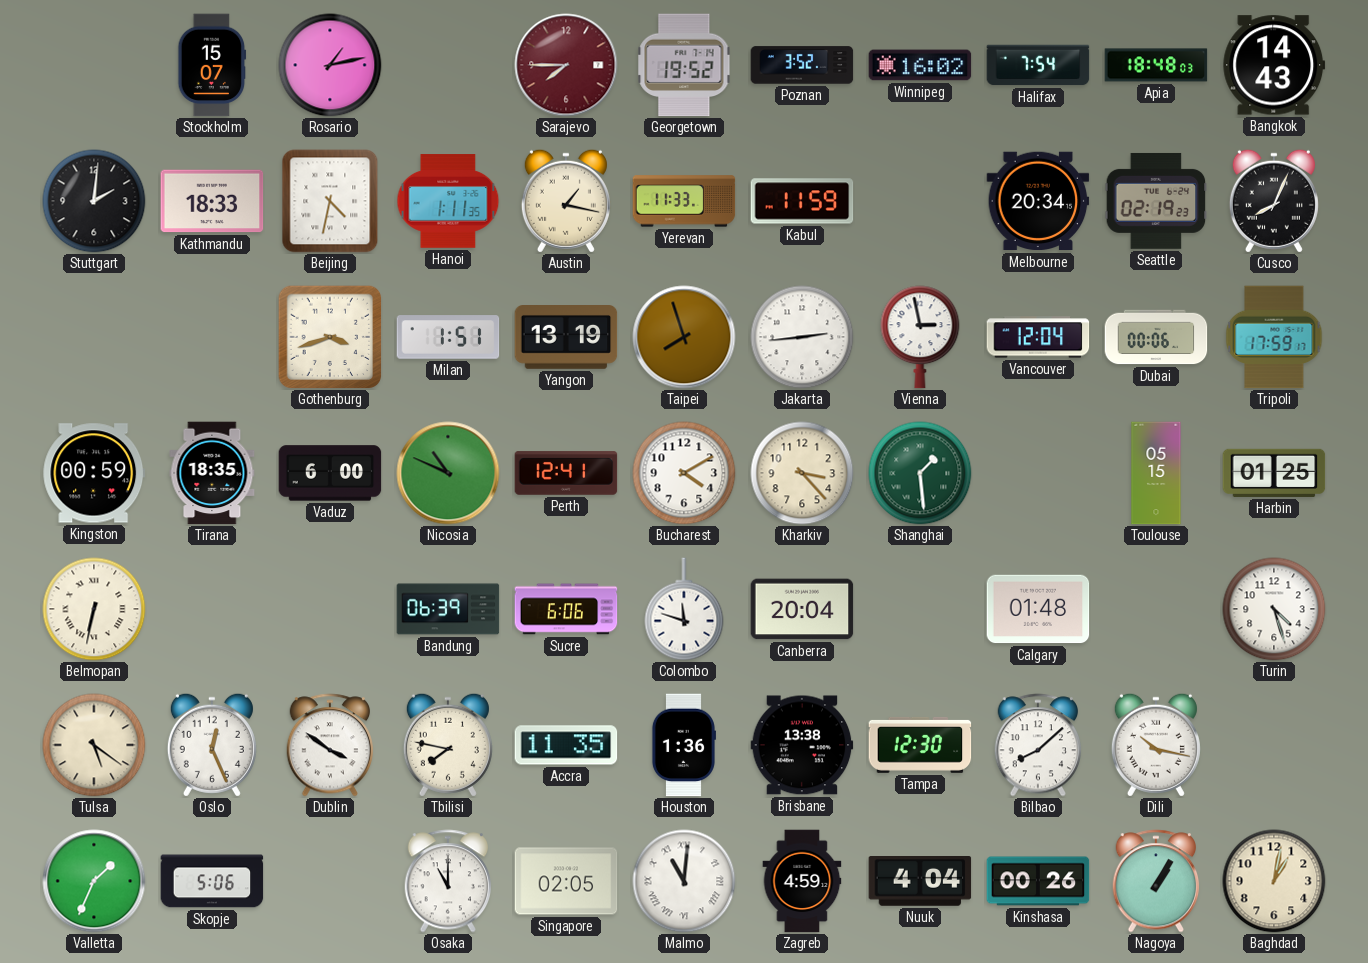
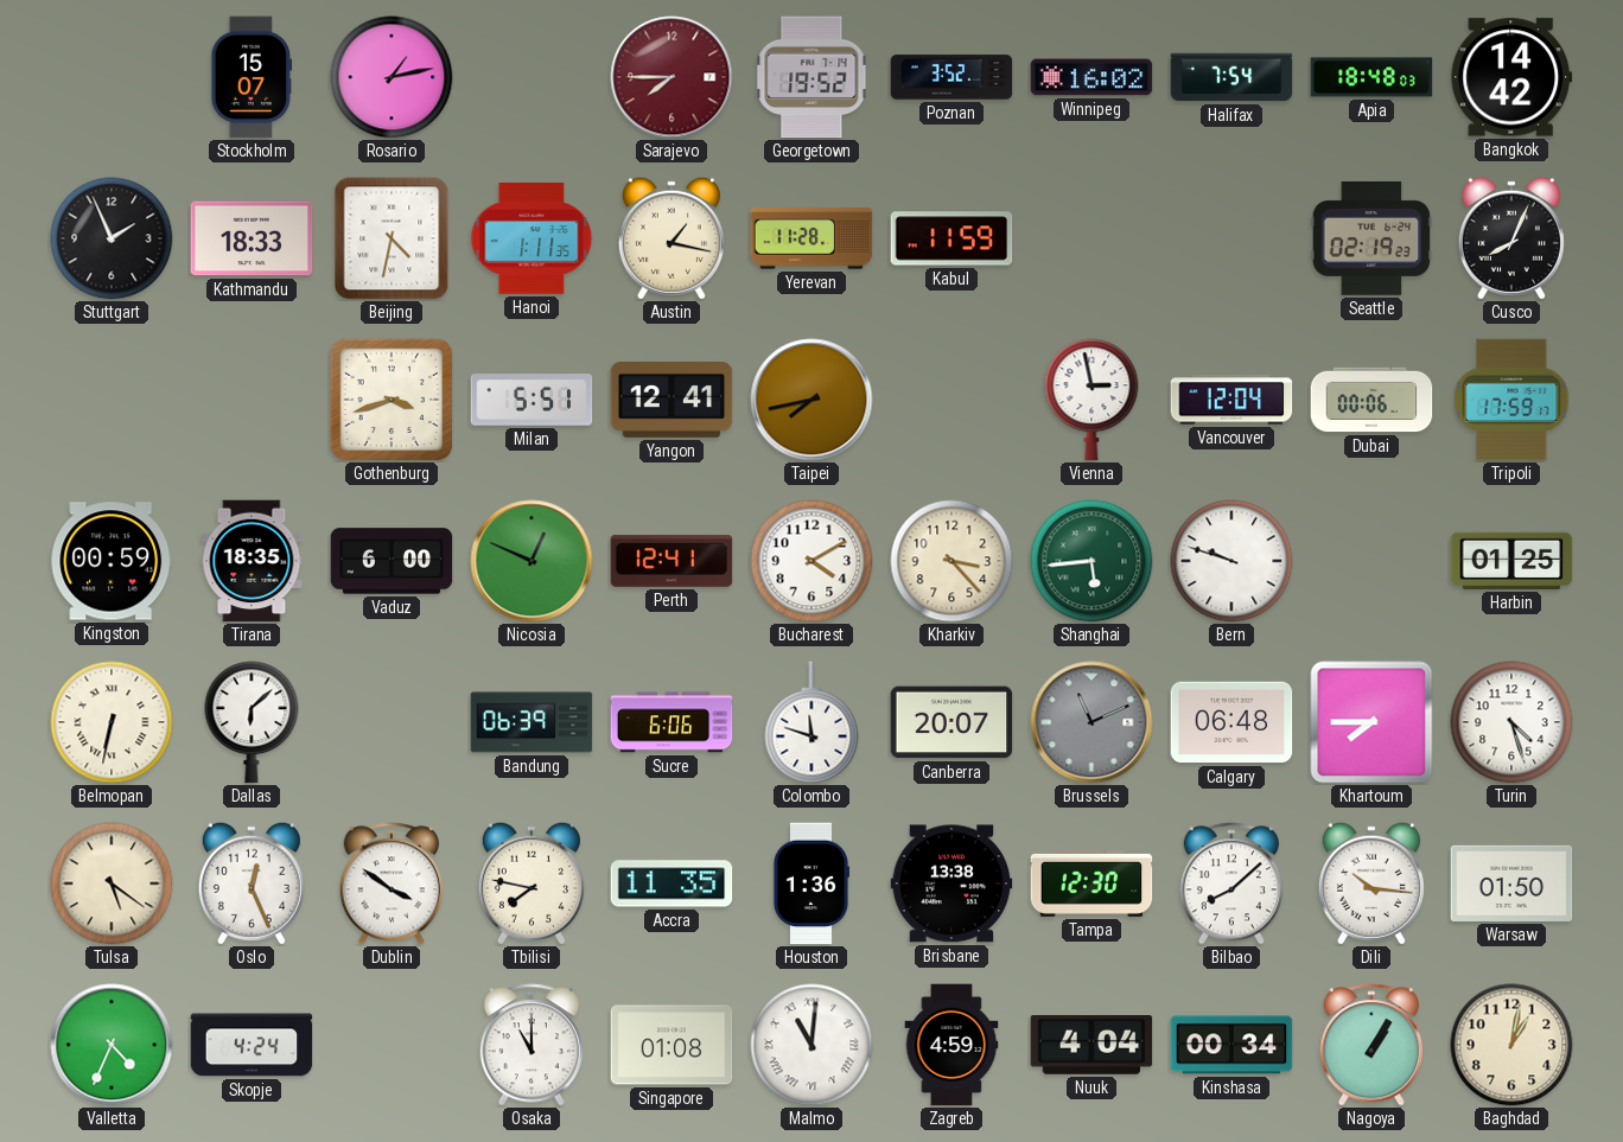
Bangkok: 14:43 -> 14:42 (1511, 77)
Stuttgart: 2:01 -> 1:56 (112, 238)
Yerevan: 11:33 -> 11:28 (811, 238)
Melbourne: 20:34 -> none (1038, 201)
Milan: 1:51 -> 5:51 (532, 400)
Yangon: 13:19 -> 12:41 (672, 401)
Taipei: 7:57 -> 7:43 (811, 400)
Jakarta: 2:44 -> none (802, 337)
Nicosia: 10:49 -> 12:49 (532, 561)
Shanghai: 1:29 -> 5:44 (1091, 561)
Bern: none -> 9:48 (1231, 561)
Toulouse: 05:15 -> none (1156, 473)
Dallas: none -> 6:08 (252, 722)
Canberra: 20:04 -> 20:07 (951, 722)
Brussels: none -> 11:11 (1091, 722)
Calgary: 01:48 -> 06:48 (1231, 722)
Khartoum: none -> 7:45 (1371, 722)
Dili: 10:17 -> 10:16 (1371, 883)
Warsaw: none -> 01:50 (1511, 883)
Valletta: 1:34 -> 4:34 (112, 1045)
Skopje: 5:06 -> 4:24 (252, 1045)
Singapore: 02:05 -> 01:08 (672, 1045)
Kinshasa: 00:26 -> 00:34 (1231, 1045)
